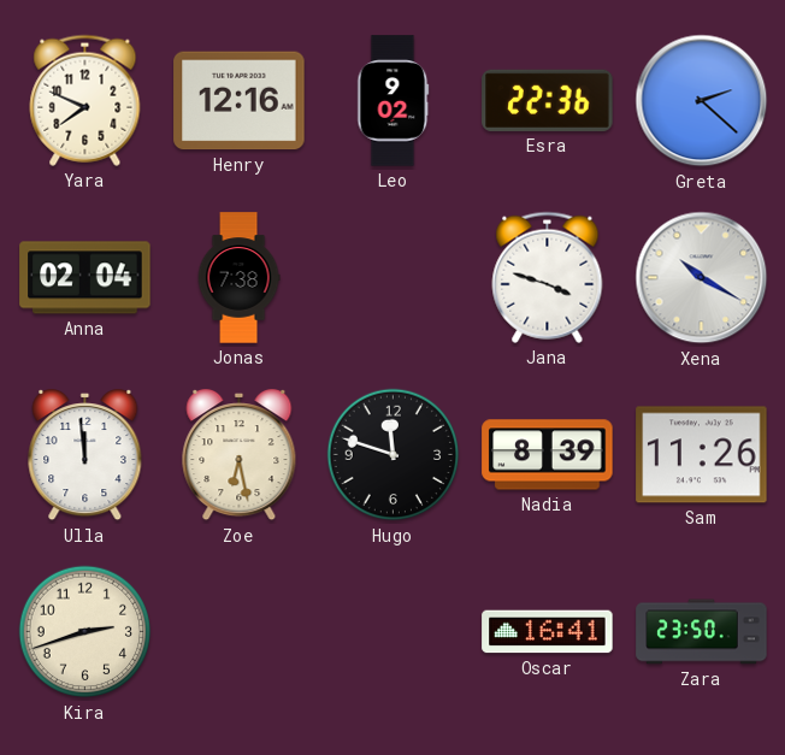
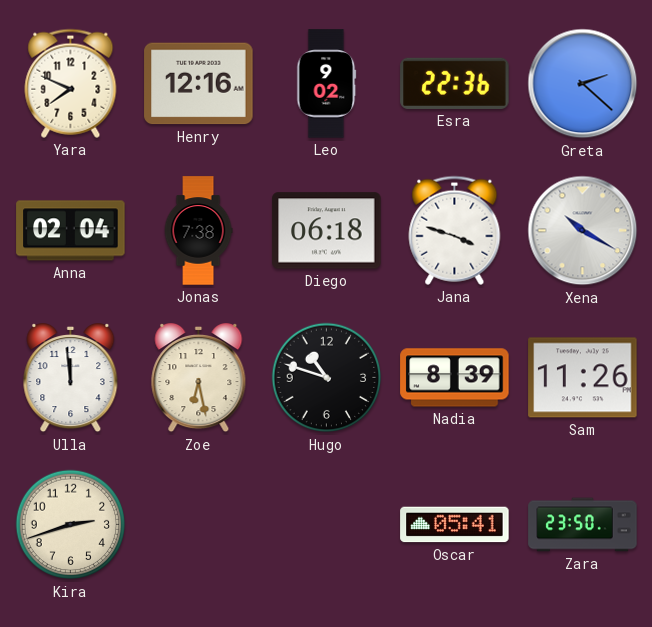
Diego: none -> 06:18 (327, 231)
Hugo: 11:48 -> 10:48 (327, 378)
Oscar: 16:41 -> 05:41 (455, 525)
